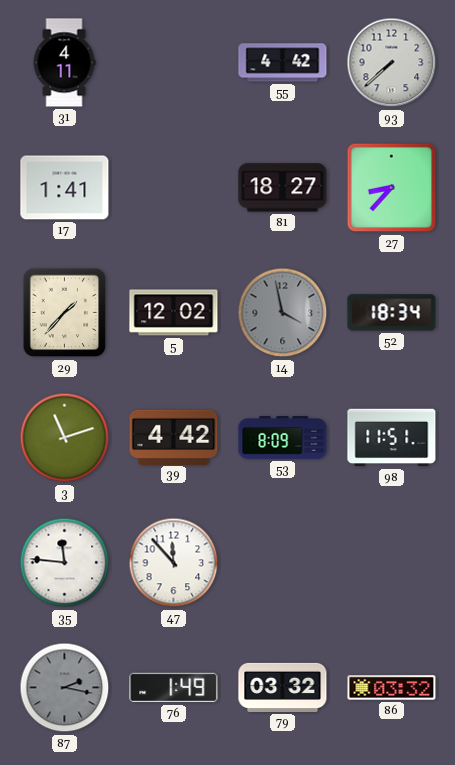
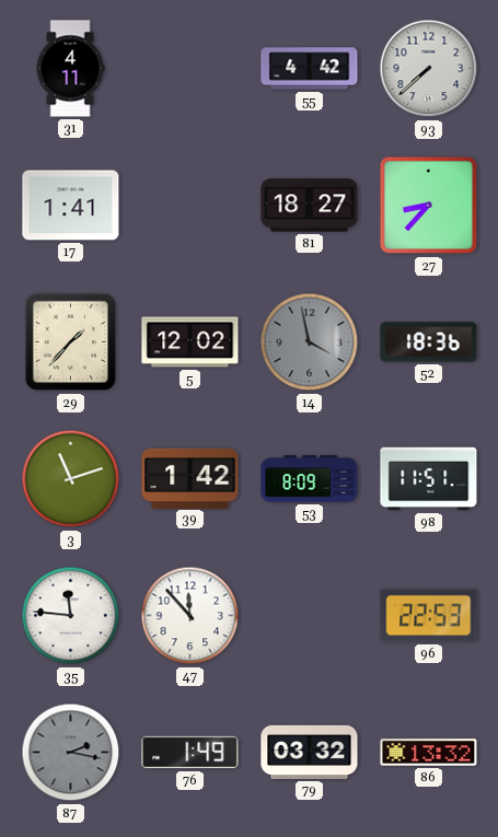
52: 18:34 -> 18:36 (429, 342)
39: 4:42 -> 1:42 (190, 478)
96: none -> 22:53 (429, 616)
86: 03:32 -> 13:32 (429, 753)
